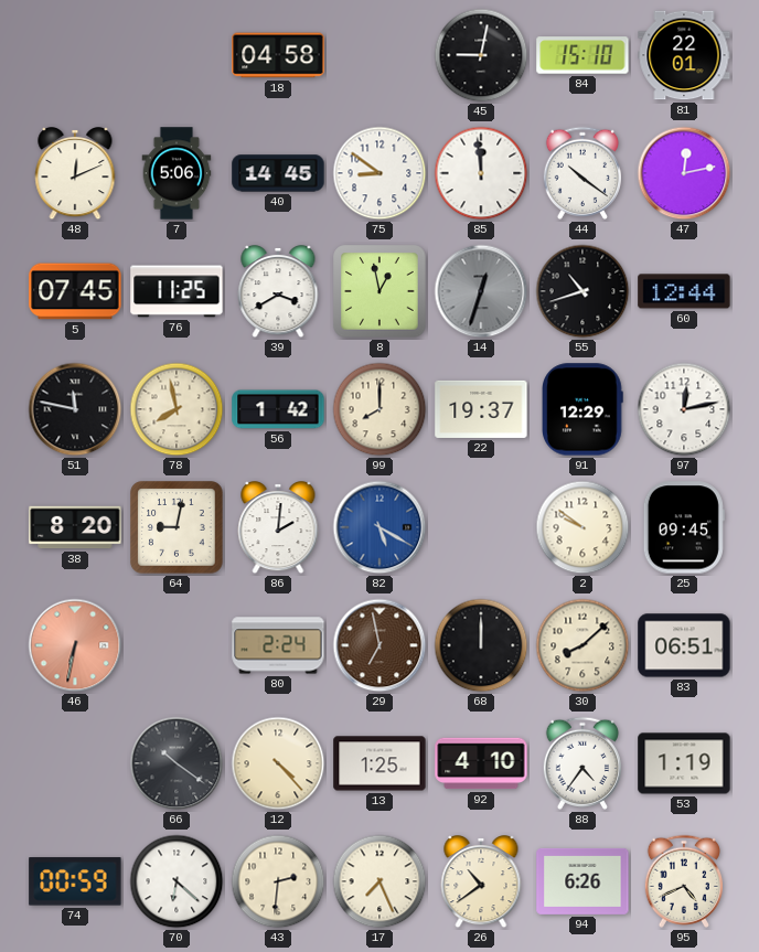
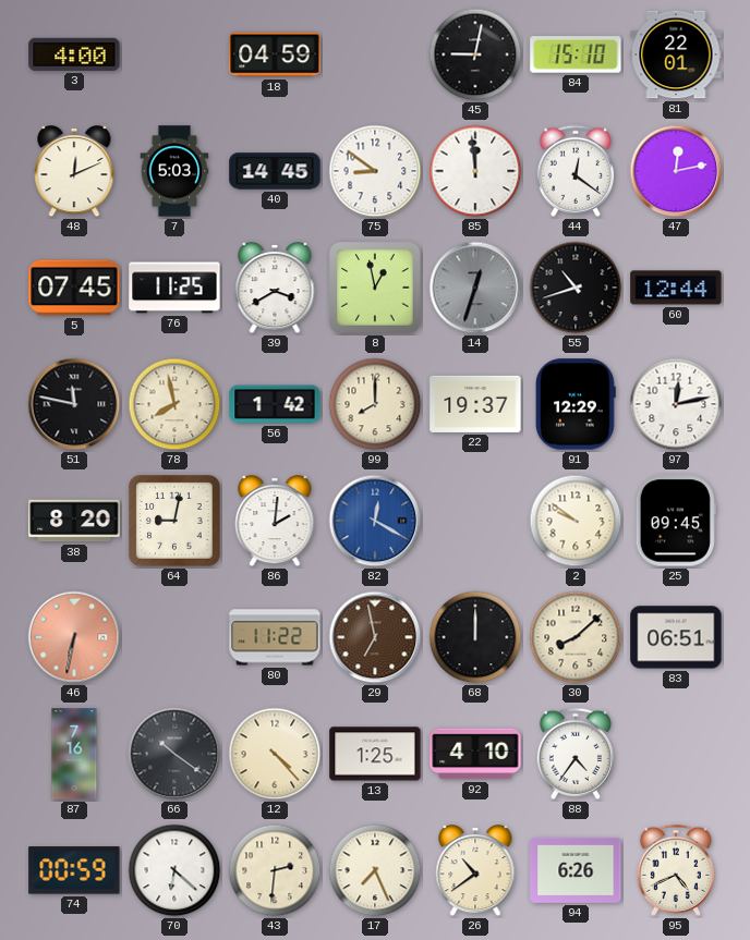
3: none -> 4:00 (74, 54)
18: 04:58 -> 04:59 (275, 54)
7: 5:06 -> 5:03 (174, 171)
44: 10:21 -> 12:21 (574, 171)
82: 5:20 -> 12:20 (375, 521)
80: 2:24 -> 11:22 (275, 637)
87: none -> 7:16 (74, 754)
53: 1:19 -> none (684, 763)
